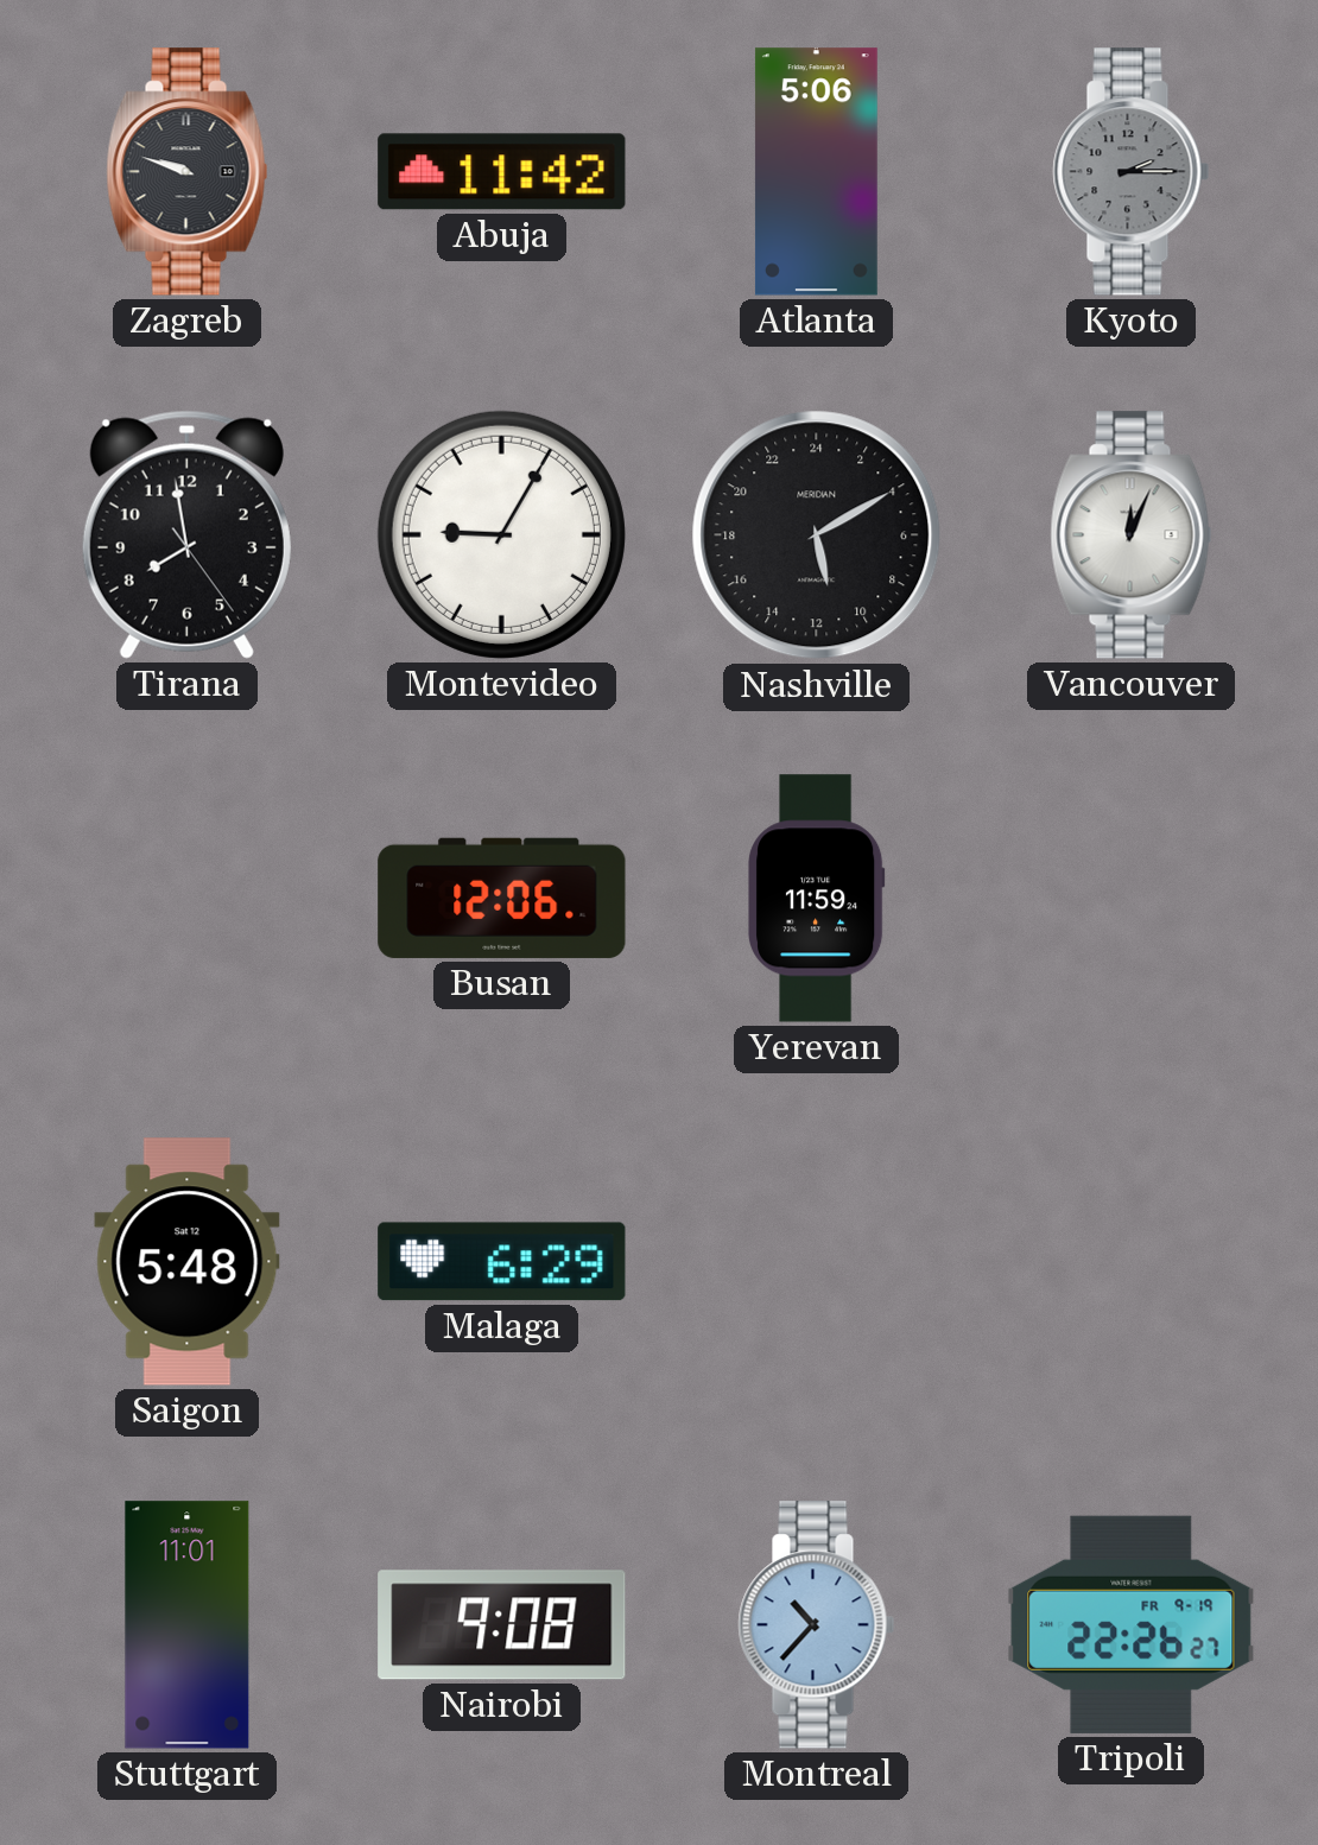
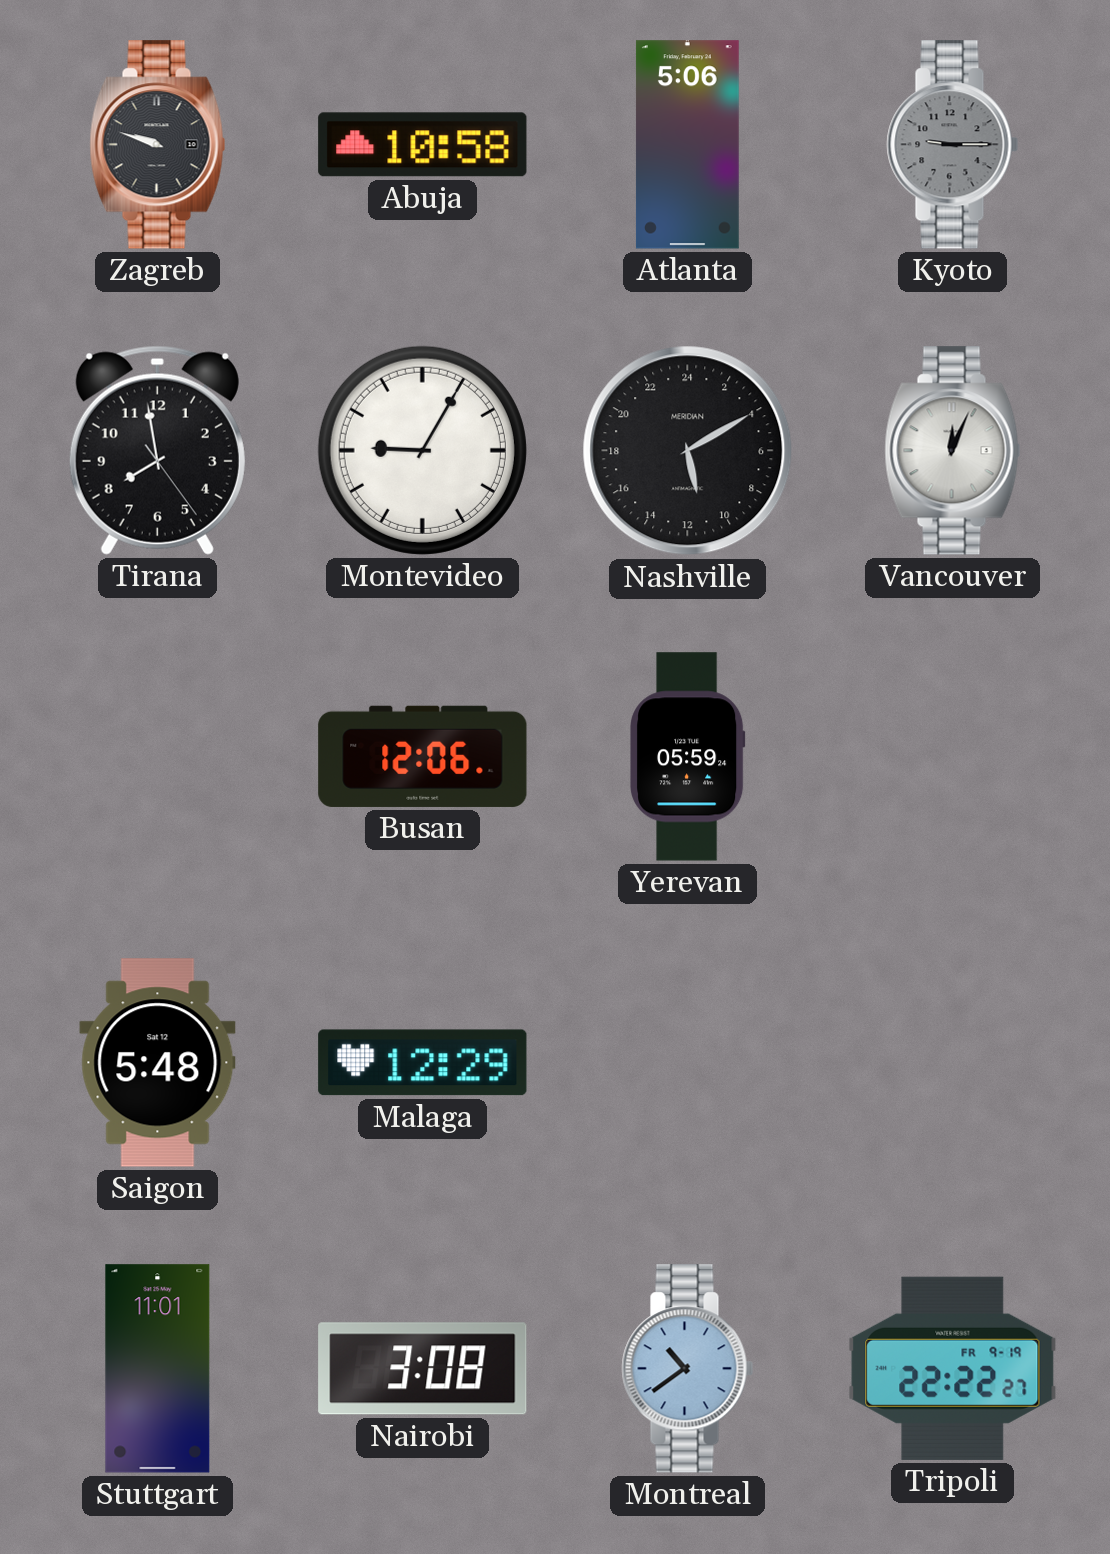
Abuja: 11:42 -> 10:58 (423, 145)
Kyoto: 2:15 -> 9:15 (953, 145)
Yerevan: 11:59 -> 05:59 (688, 757)
Malaga: 6:29 -> 12:29 (423, 1063)
Nairobi: 9:08 -> 3:08 (423, 1369)
Montreal: 10:37 -> 10:39 (688, 1369)
Tripoli: 22:26 -> 22:22 (953, 1368)
